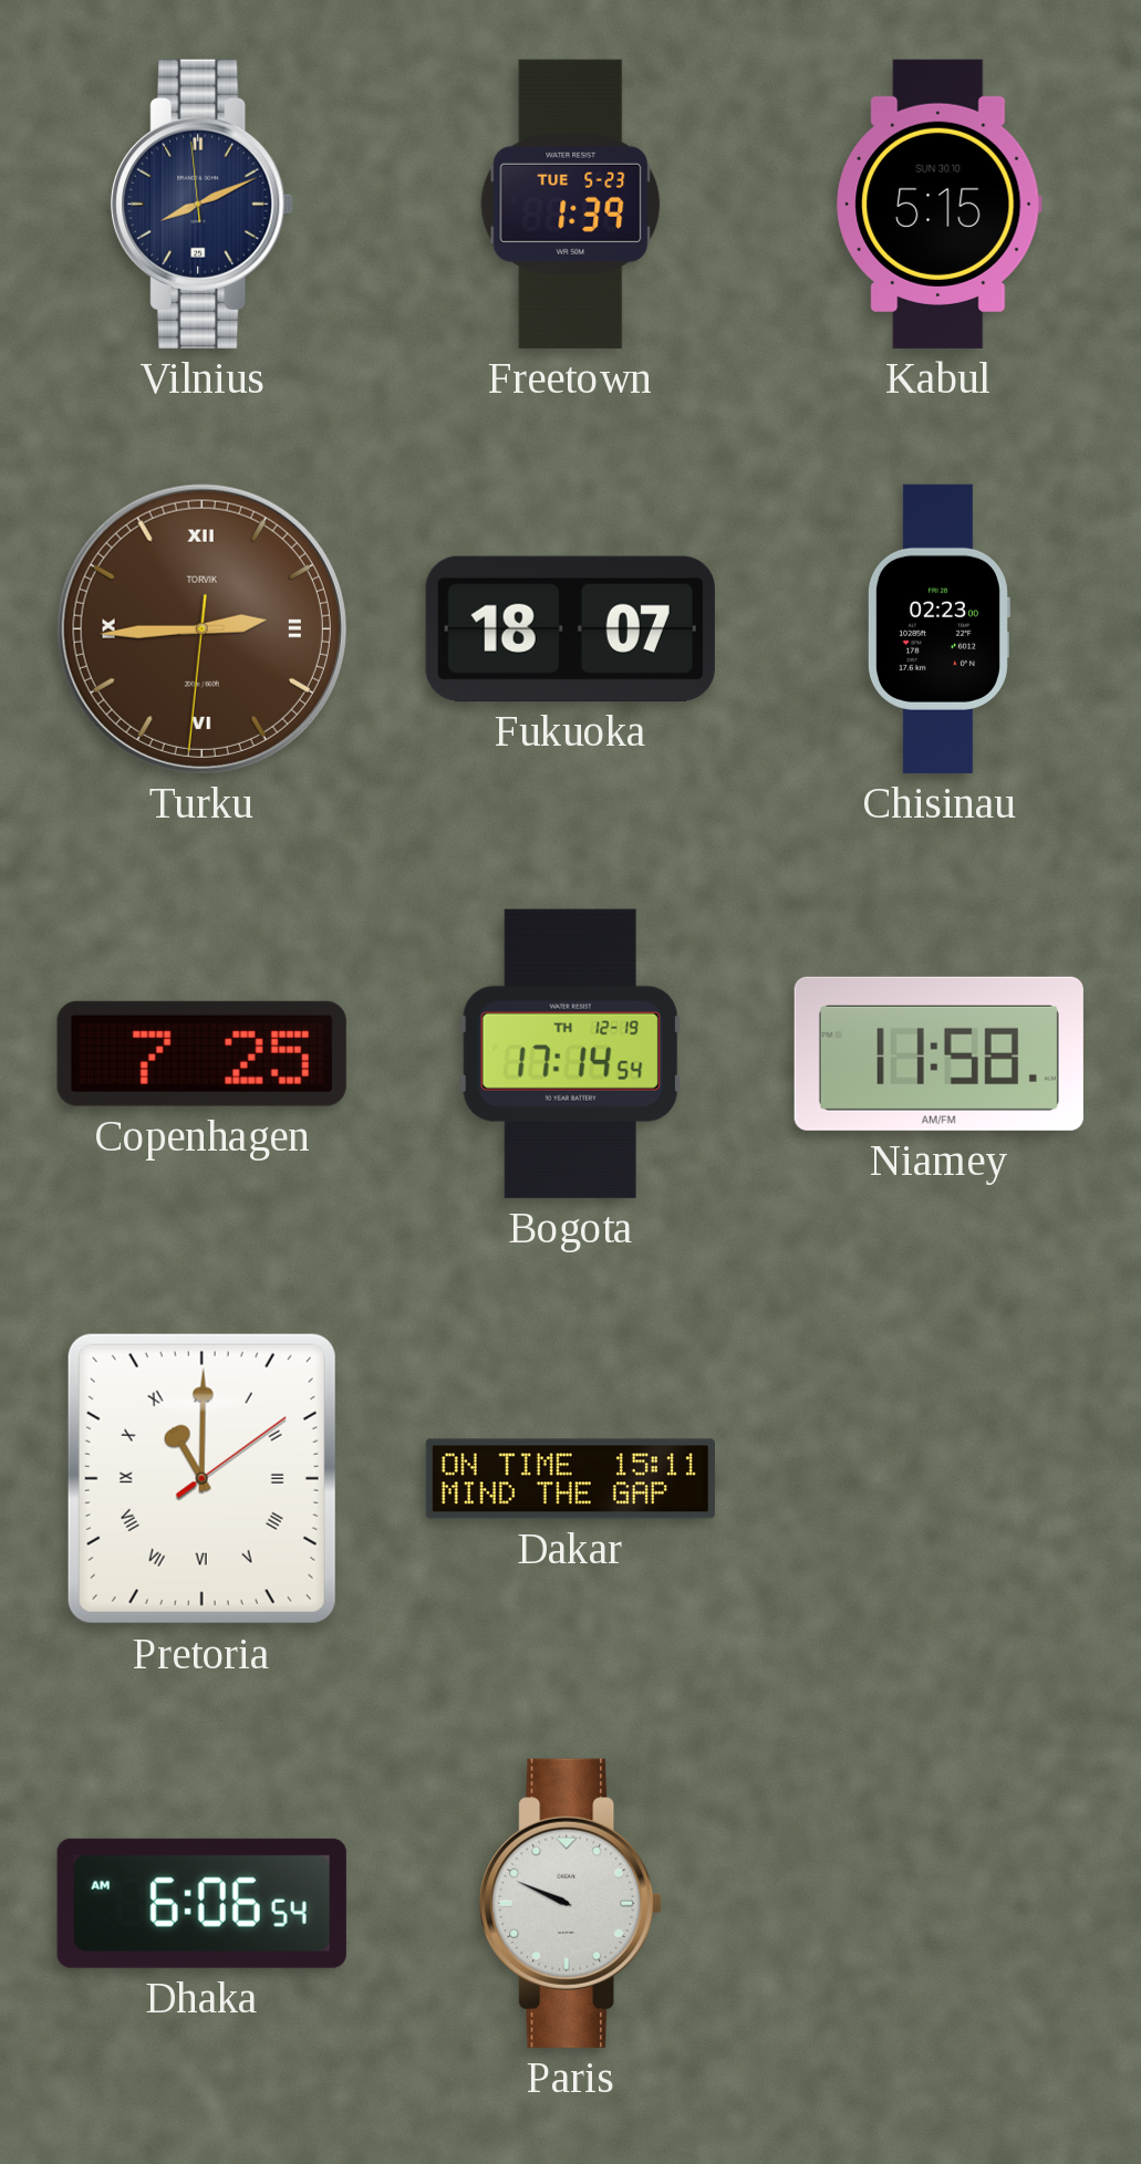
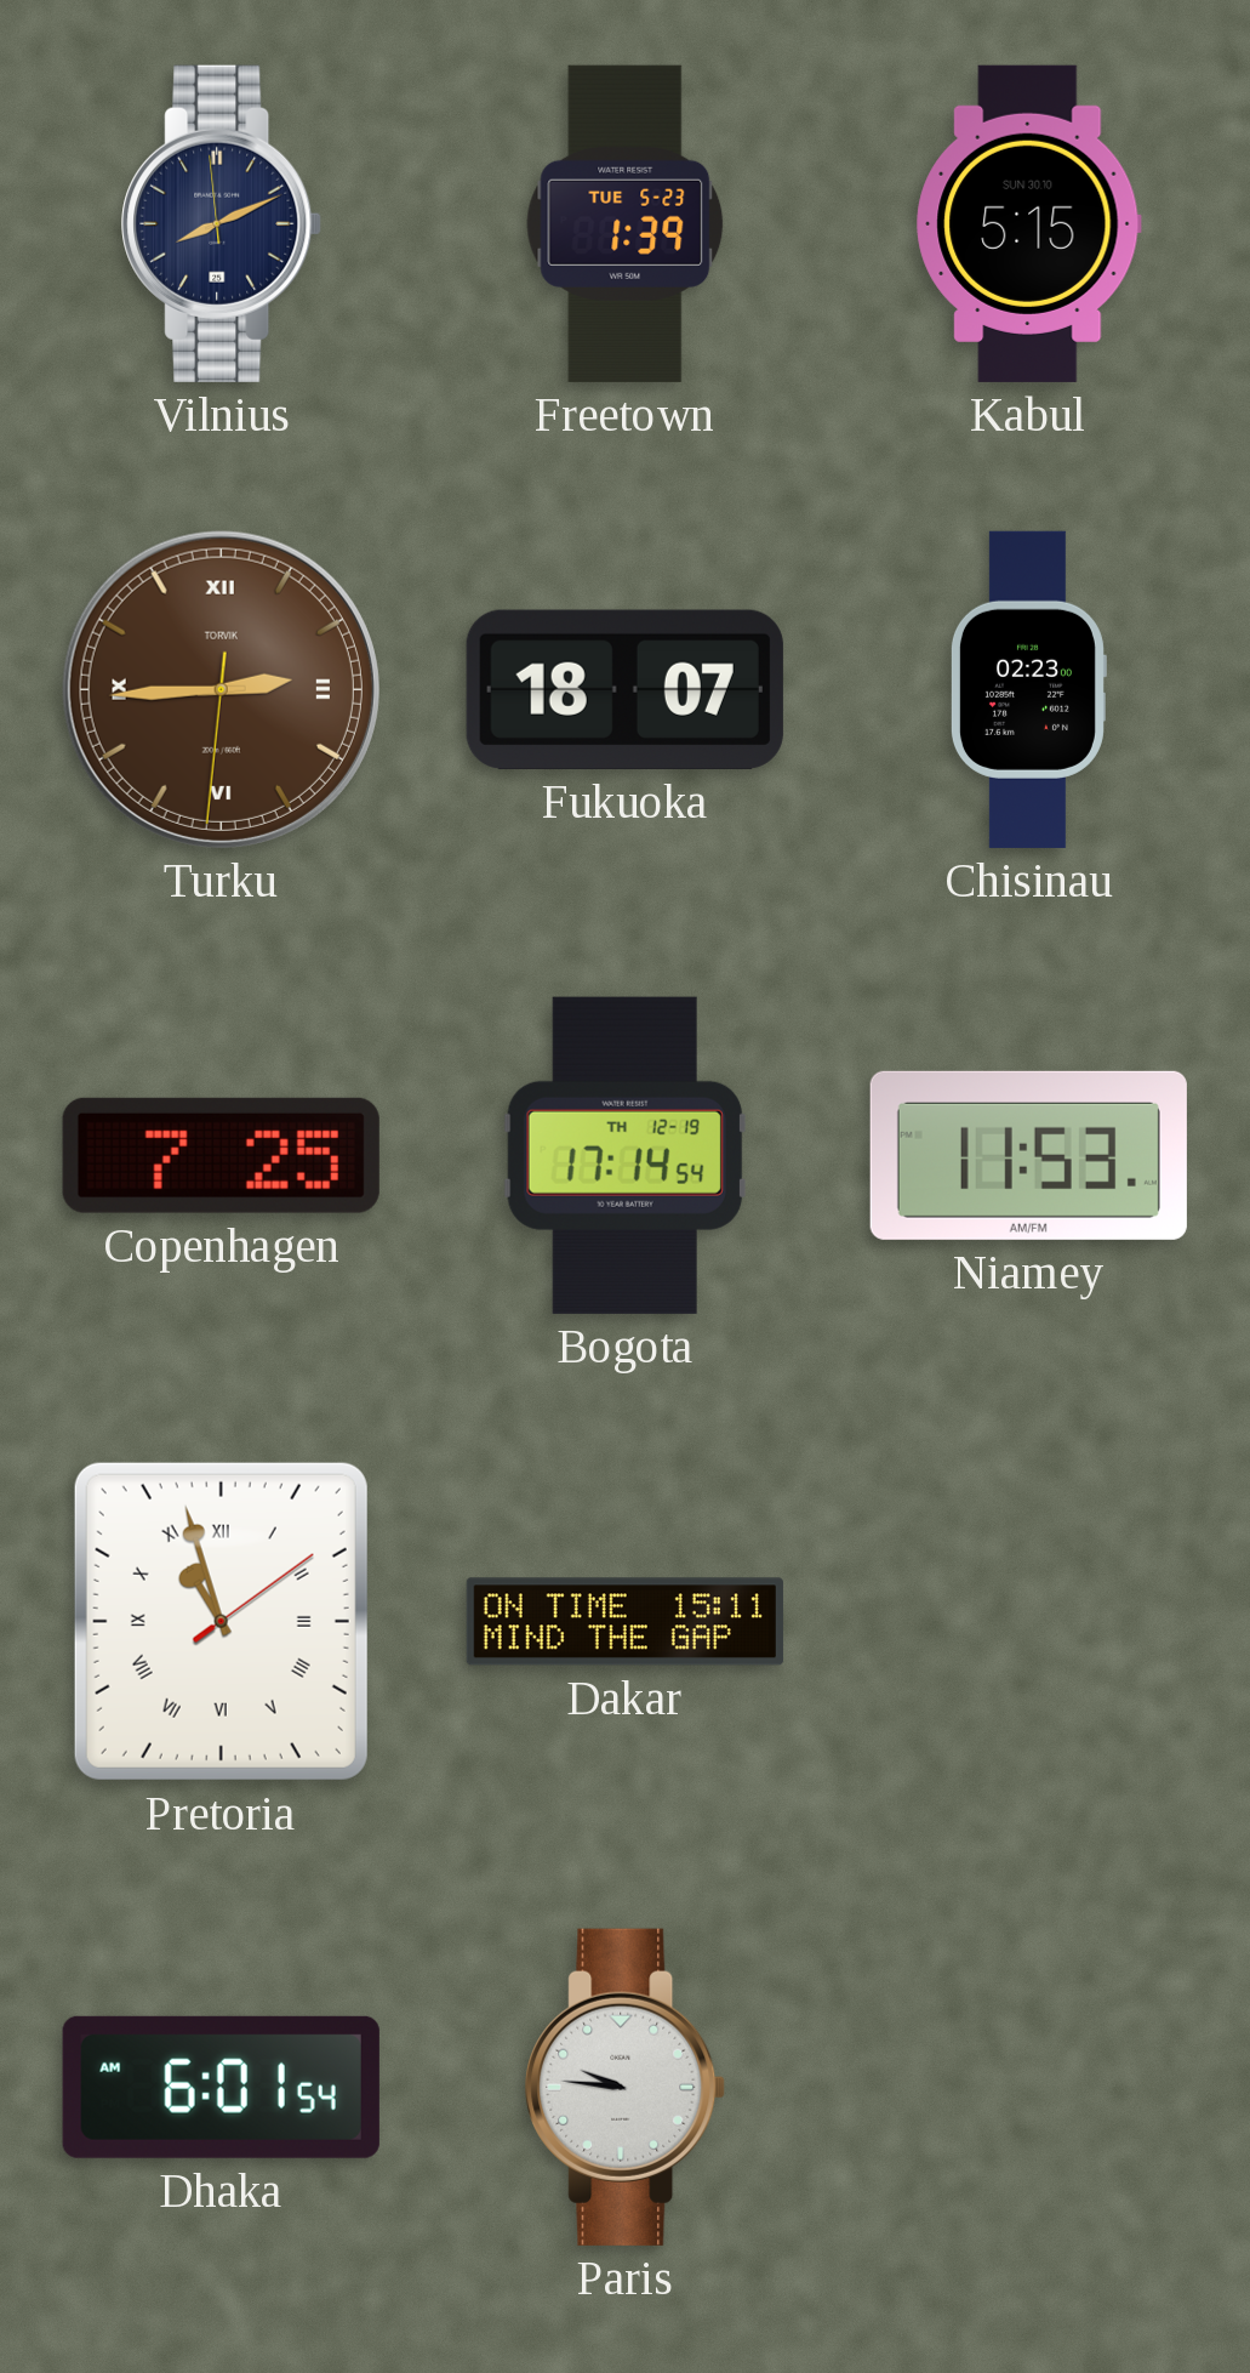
Niamey: 11:58 -> 11:53 (1028, 1155)
Pretoria: 11:00 -> 10:57 (221, 1621)
Dhaka: 6:06 -> 6:01 (221, 2087)
Paris: 9:49 -> 9:46 (626, 2087)
